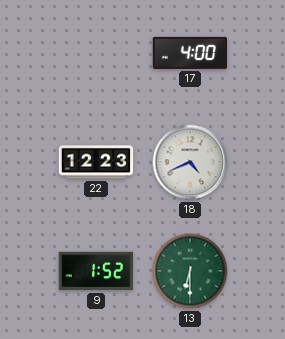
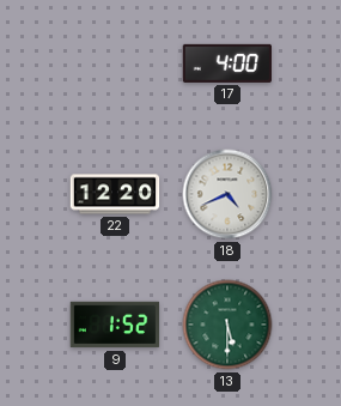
22: 12:23 -> 12:20 (115, 194)
13: 6:30 -> 5:30 (227, 325)
